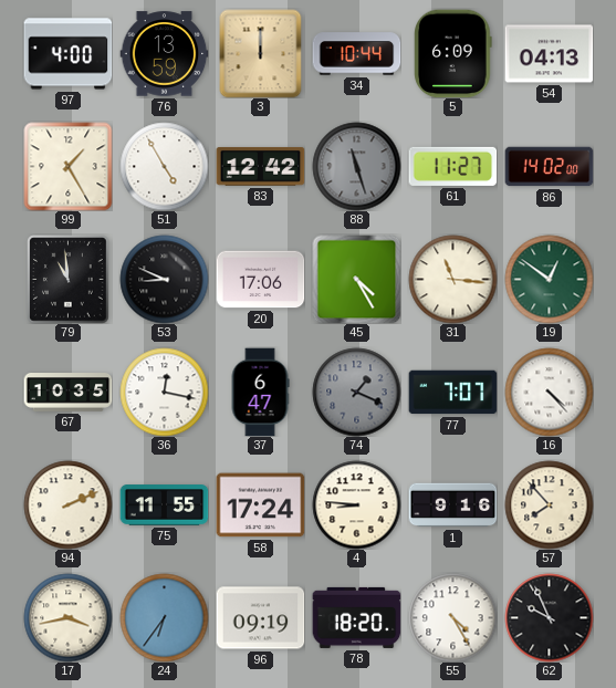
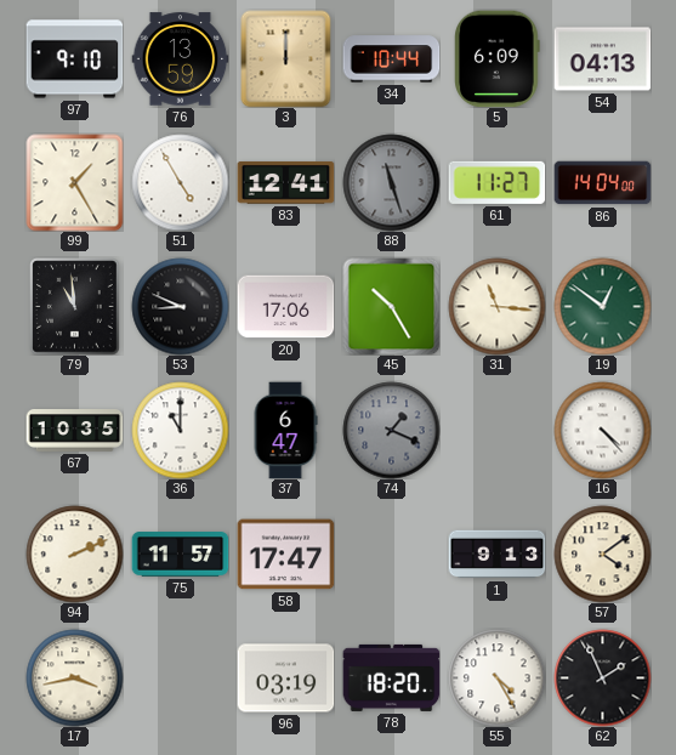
97: 4:00 -> 9:10 (74, 59)
83: 12:42 -> 12:41 (285, 183)
86: 14:02 -> 14:04 (602, 183)
45: 4:25 -> 10:25 (391, 306)
36: 12:17 -> 11:00 (180, 430)
77: 7:07 -> none (452, 393)
75: 11:55 -> 11:57 (180, 555)
58: 17:24 -> 17:47 (285, 555)
4: 8:46 -> none (356, 504)
1: 9:16 -> 9:13 (496, 555)
57: 7:53 -> 4:09 (602, 554)
24: 6:36 -> none (164, 617)
96: 09:19 -> 03:19 (285, 679)
62: 9:56 -> 1:56 (602, 677)
